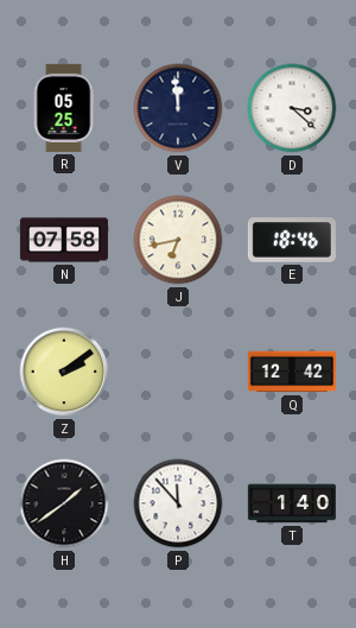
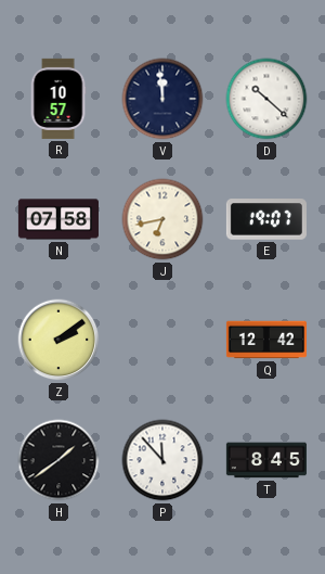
R: 05:25 -> 10:57 (58, 99)
D: 3:22 -> 10:22 (266, 99)
E: 18:46 -> 19:07 (266, 219)
T: 1:40 -> 8:45 (266, 460)
